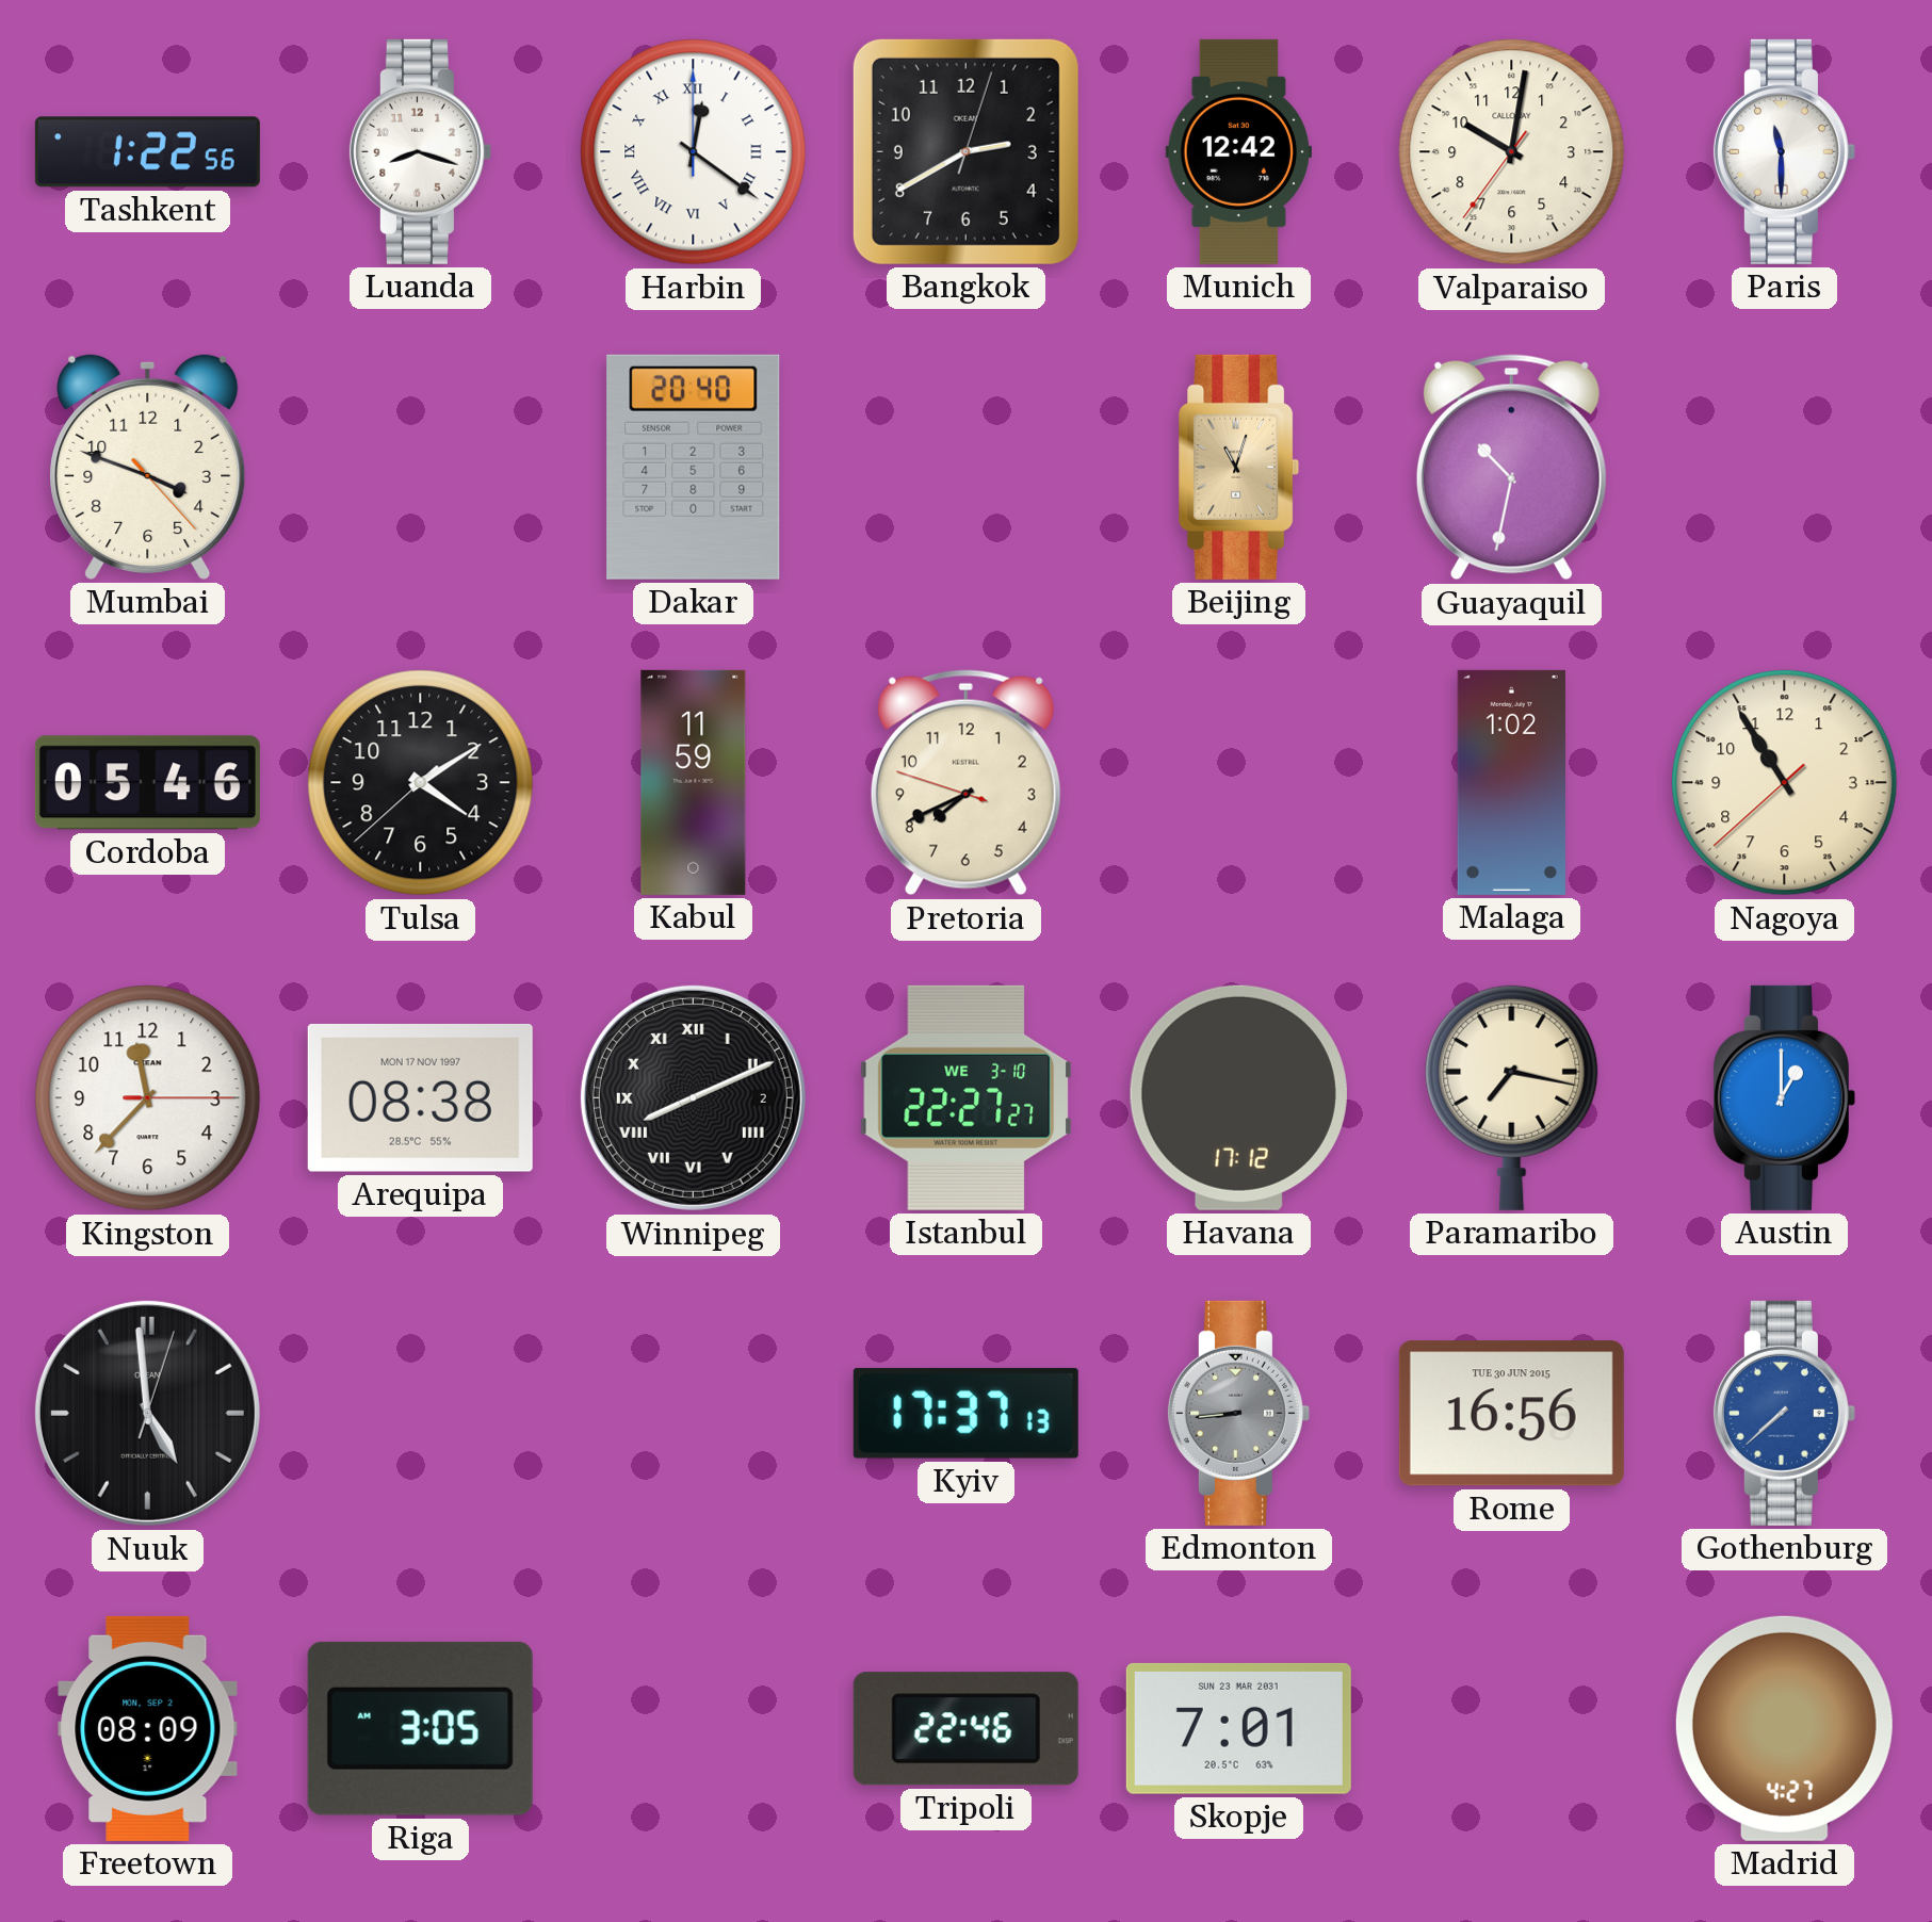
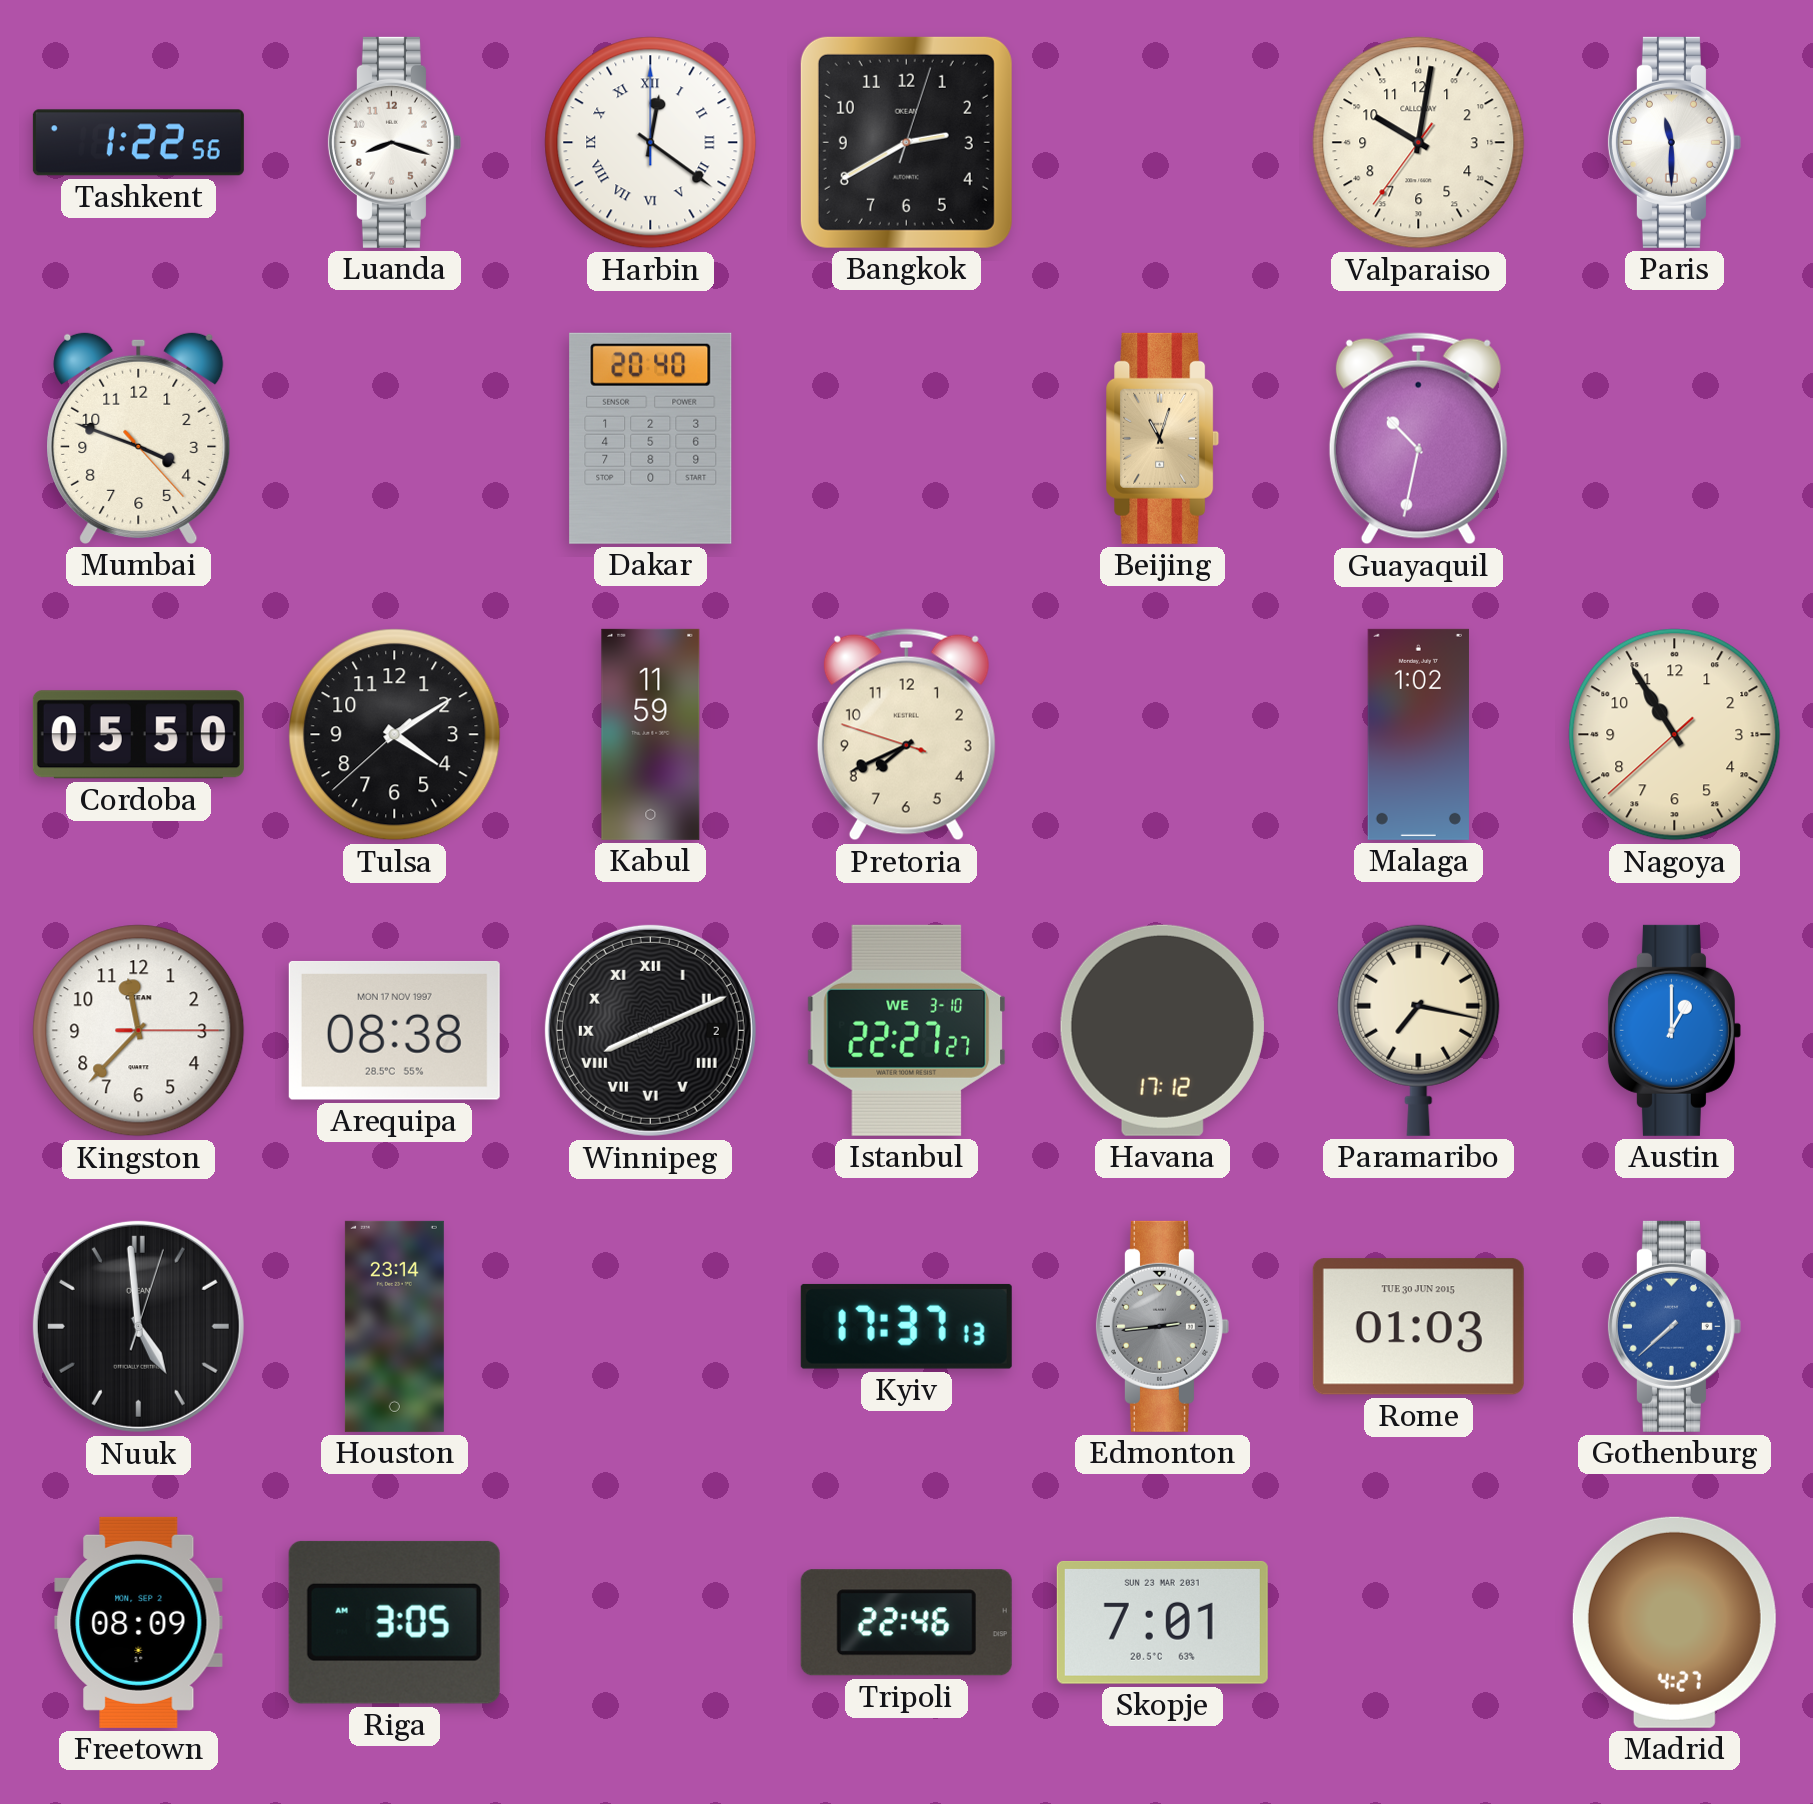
Munich: 12:42 -> none (1238, 151)
Cordoba: 05:46 -> 05:50 (138, 735)
Houston: none -> 23:14 (394, 1326)
Edmonton: 8:44 -> 2:44 (1162, 1326)
Rome: 16:56 -> 01:03 (1418, 1327)
